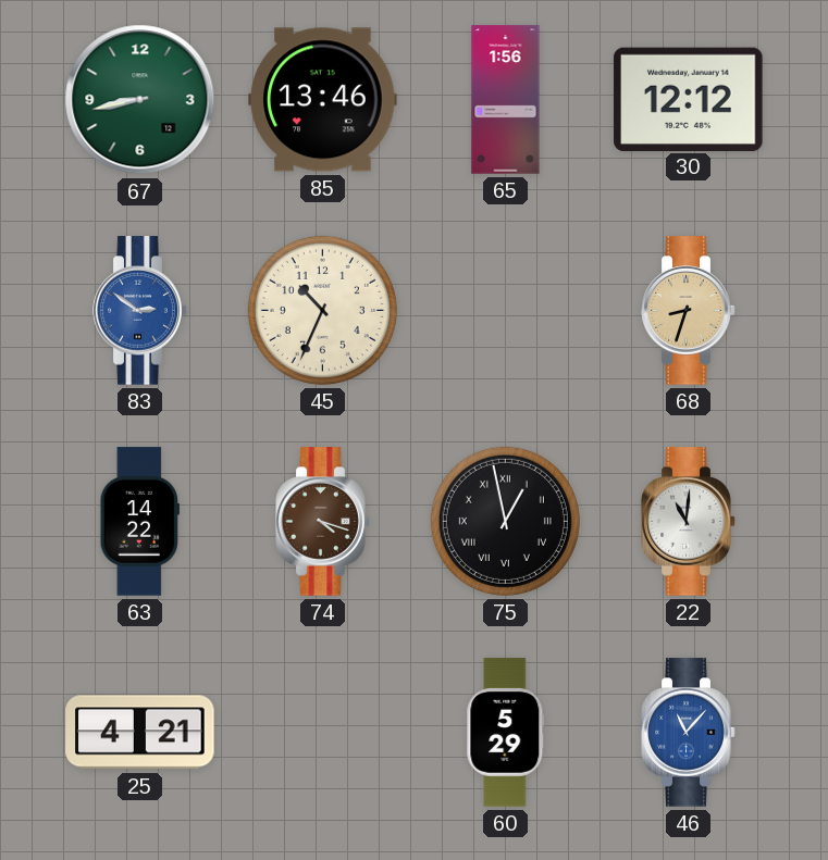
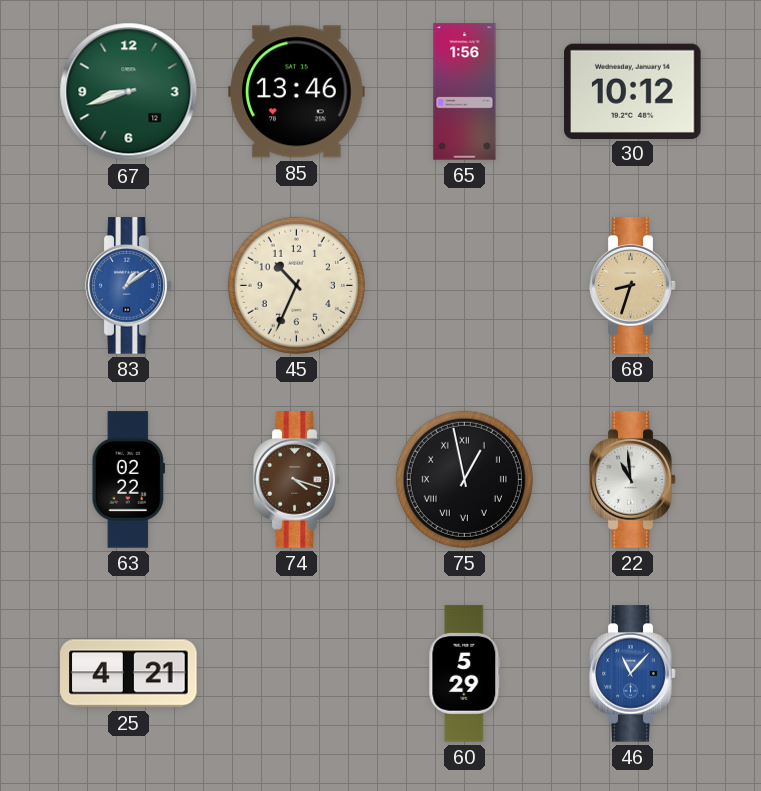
67: 8:43 -> 8:42 (129, 92)
30: 12:12 -> 10:12 (633, 91)
83: 2:51 -> 1:09 (129, 286)
63: 14:22 -> 02:22 (128, 480)
22: 11:01 -> 10:59 (633, 480)
